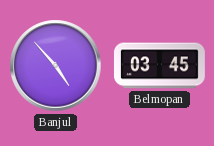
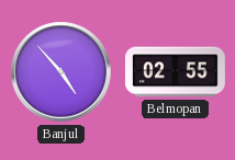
Belmopan: 03:45 -> 02:55 (175, 72)
